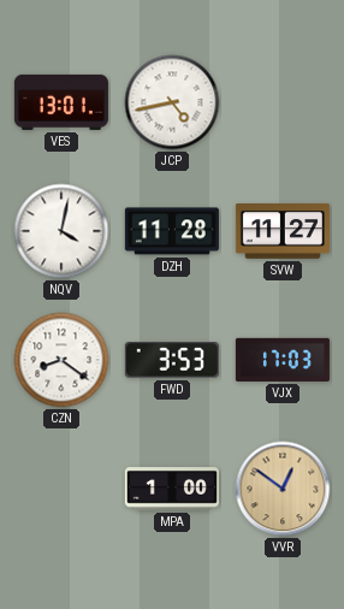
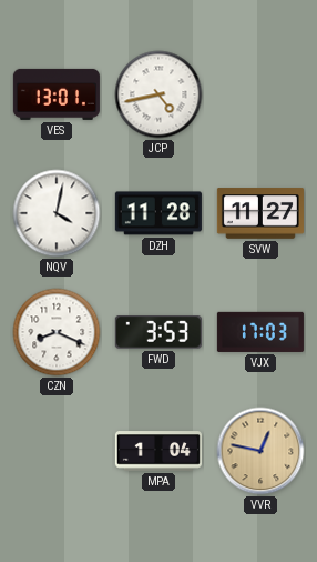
CZN: 8:21 -> 8:19 (57, 332)
MPA: 1:00 -> 1:04 (158, 451)
VVR: 12:51 -> 12:47 (260, 451)
